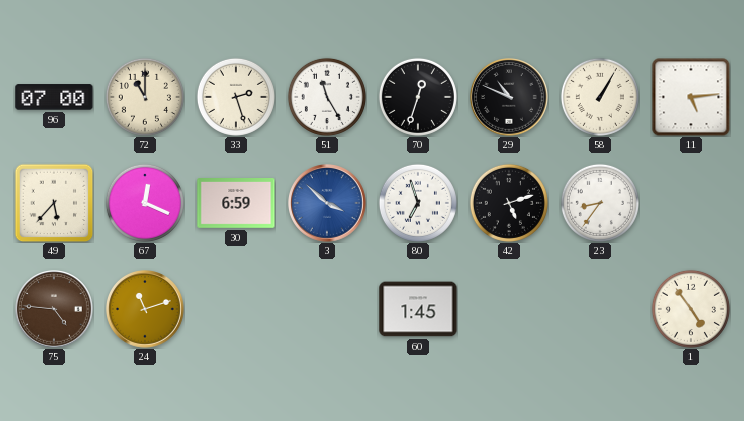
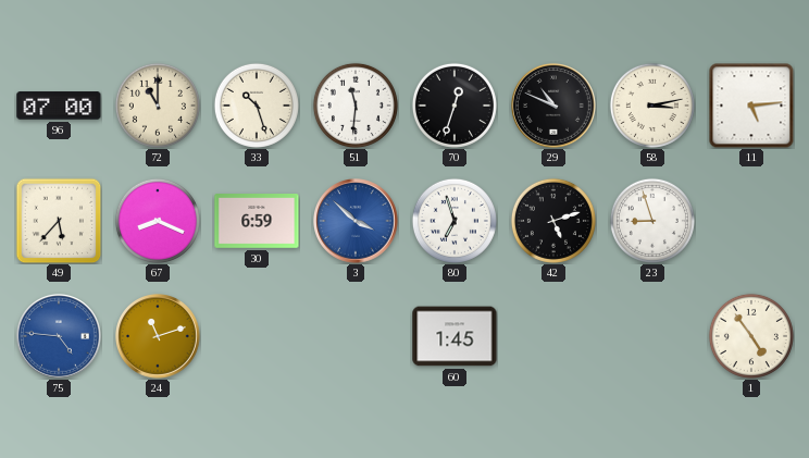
33: 2:27 -> 10:27 (257, 106)
51: 11:25 -> 11:31 (356, 106)
58: 1:05 -> 3:13 (652, 106)
67: 12:19 -> 8:19 (158, 221)
23: 8:36 -> 8:57 (652, 221)
75 dial: brown -> blue (60, 337)
